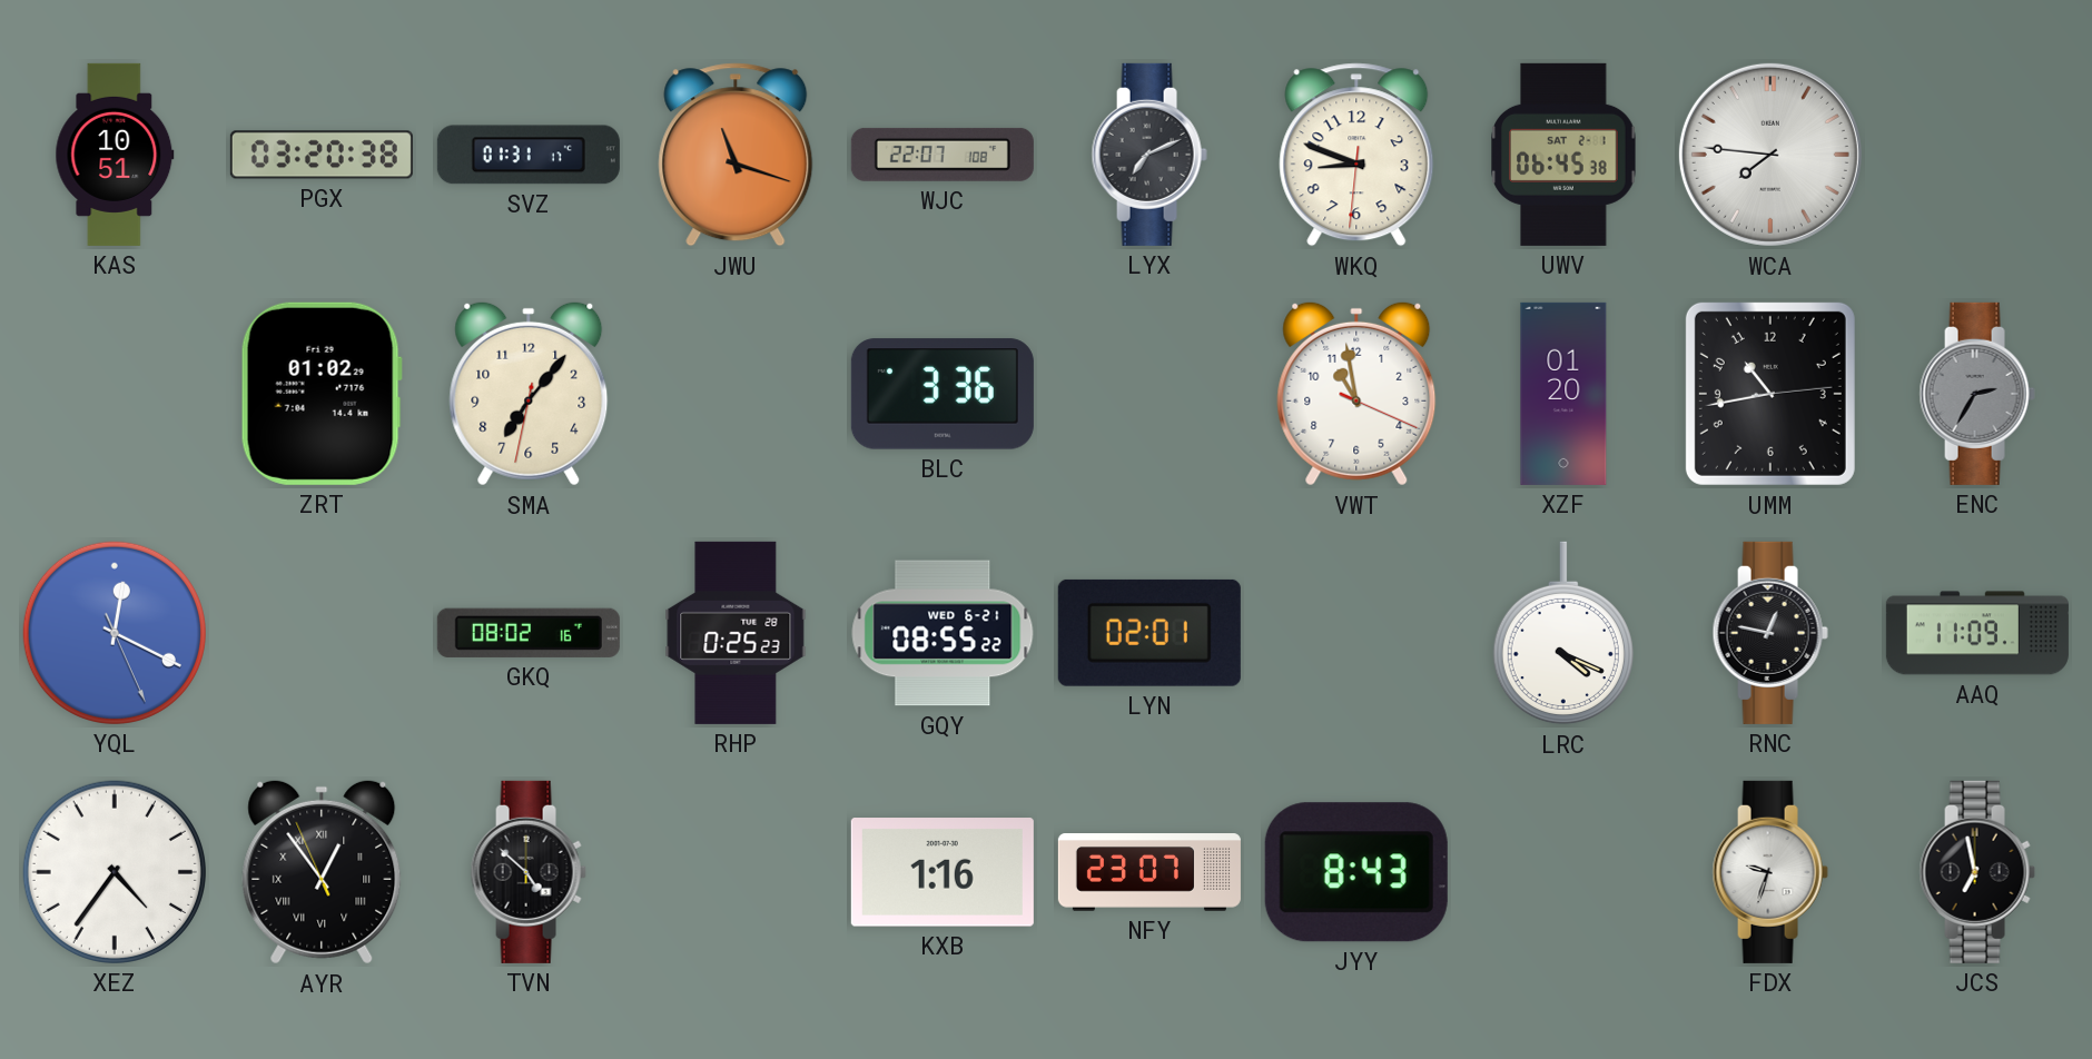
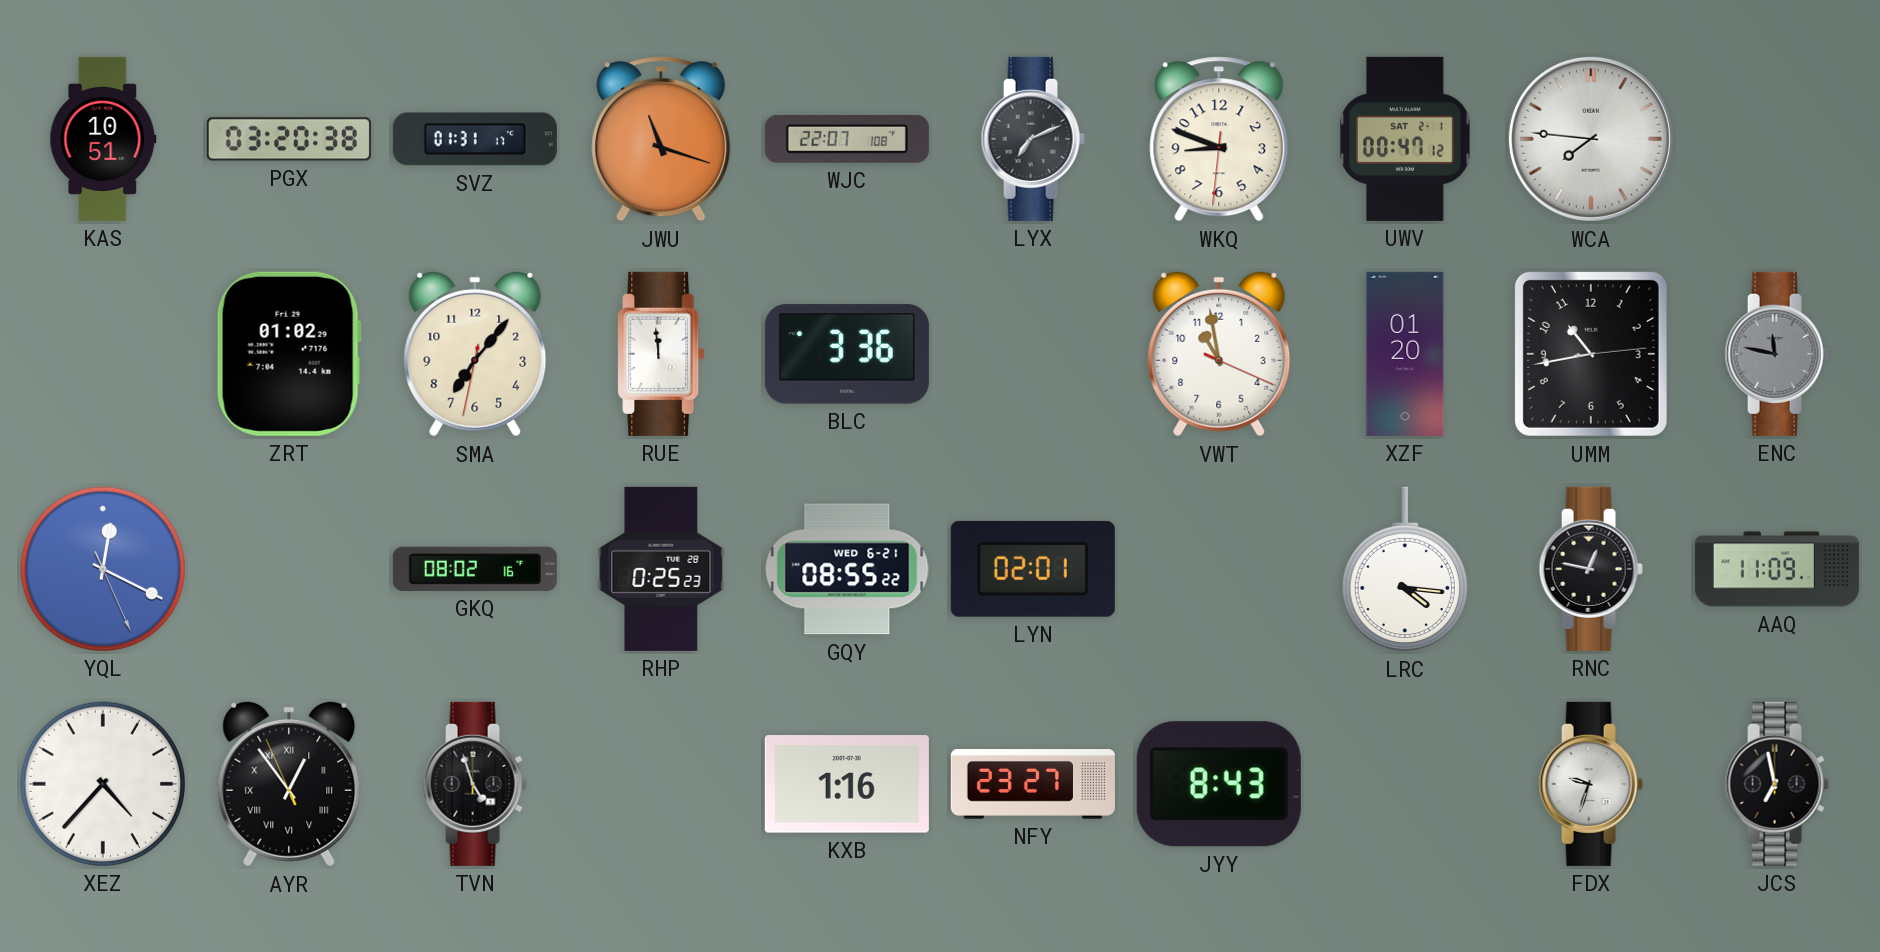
UWV: 06:45 -> 00:47 (1405, 139)
RUE: none -> 11:59 (661, 354)
ENC: 2:35 -> 11:47 (1777, 354)
LRC: 4:19 -> 4:16 (1405, 569)
XEZ: 4:36 -> 4:37 (103, 784)
TVN: 4:52 -> 4:57 (475, 784)
NFY: 23:07 -> 23:27 (1033, 784)
